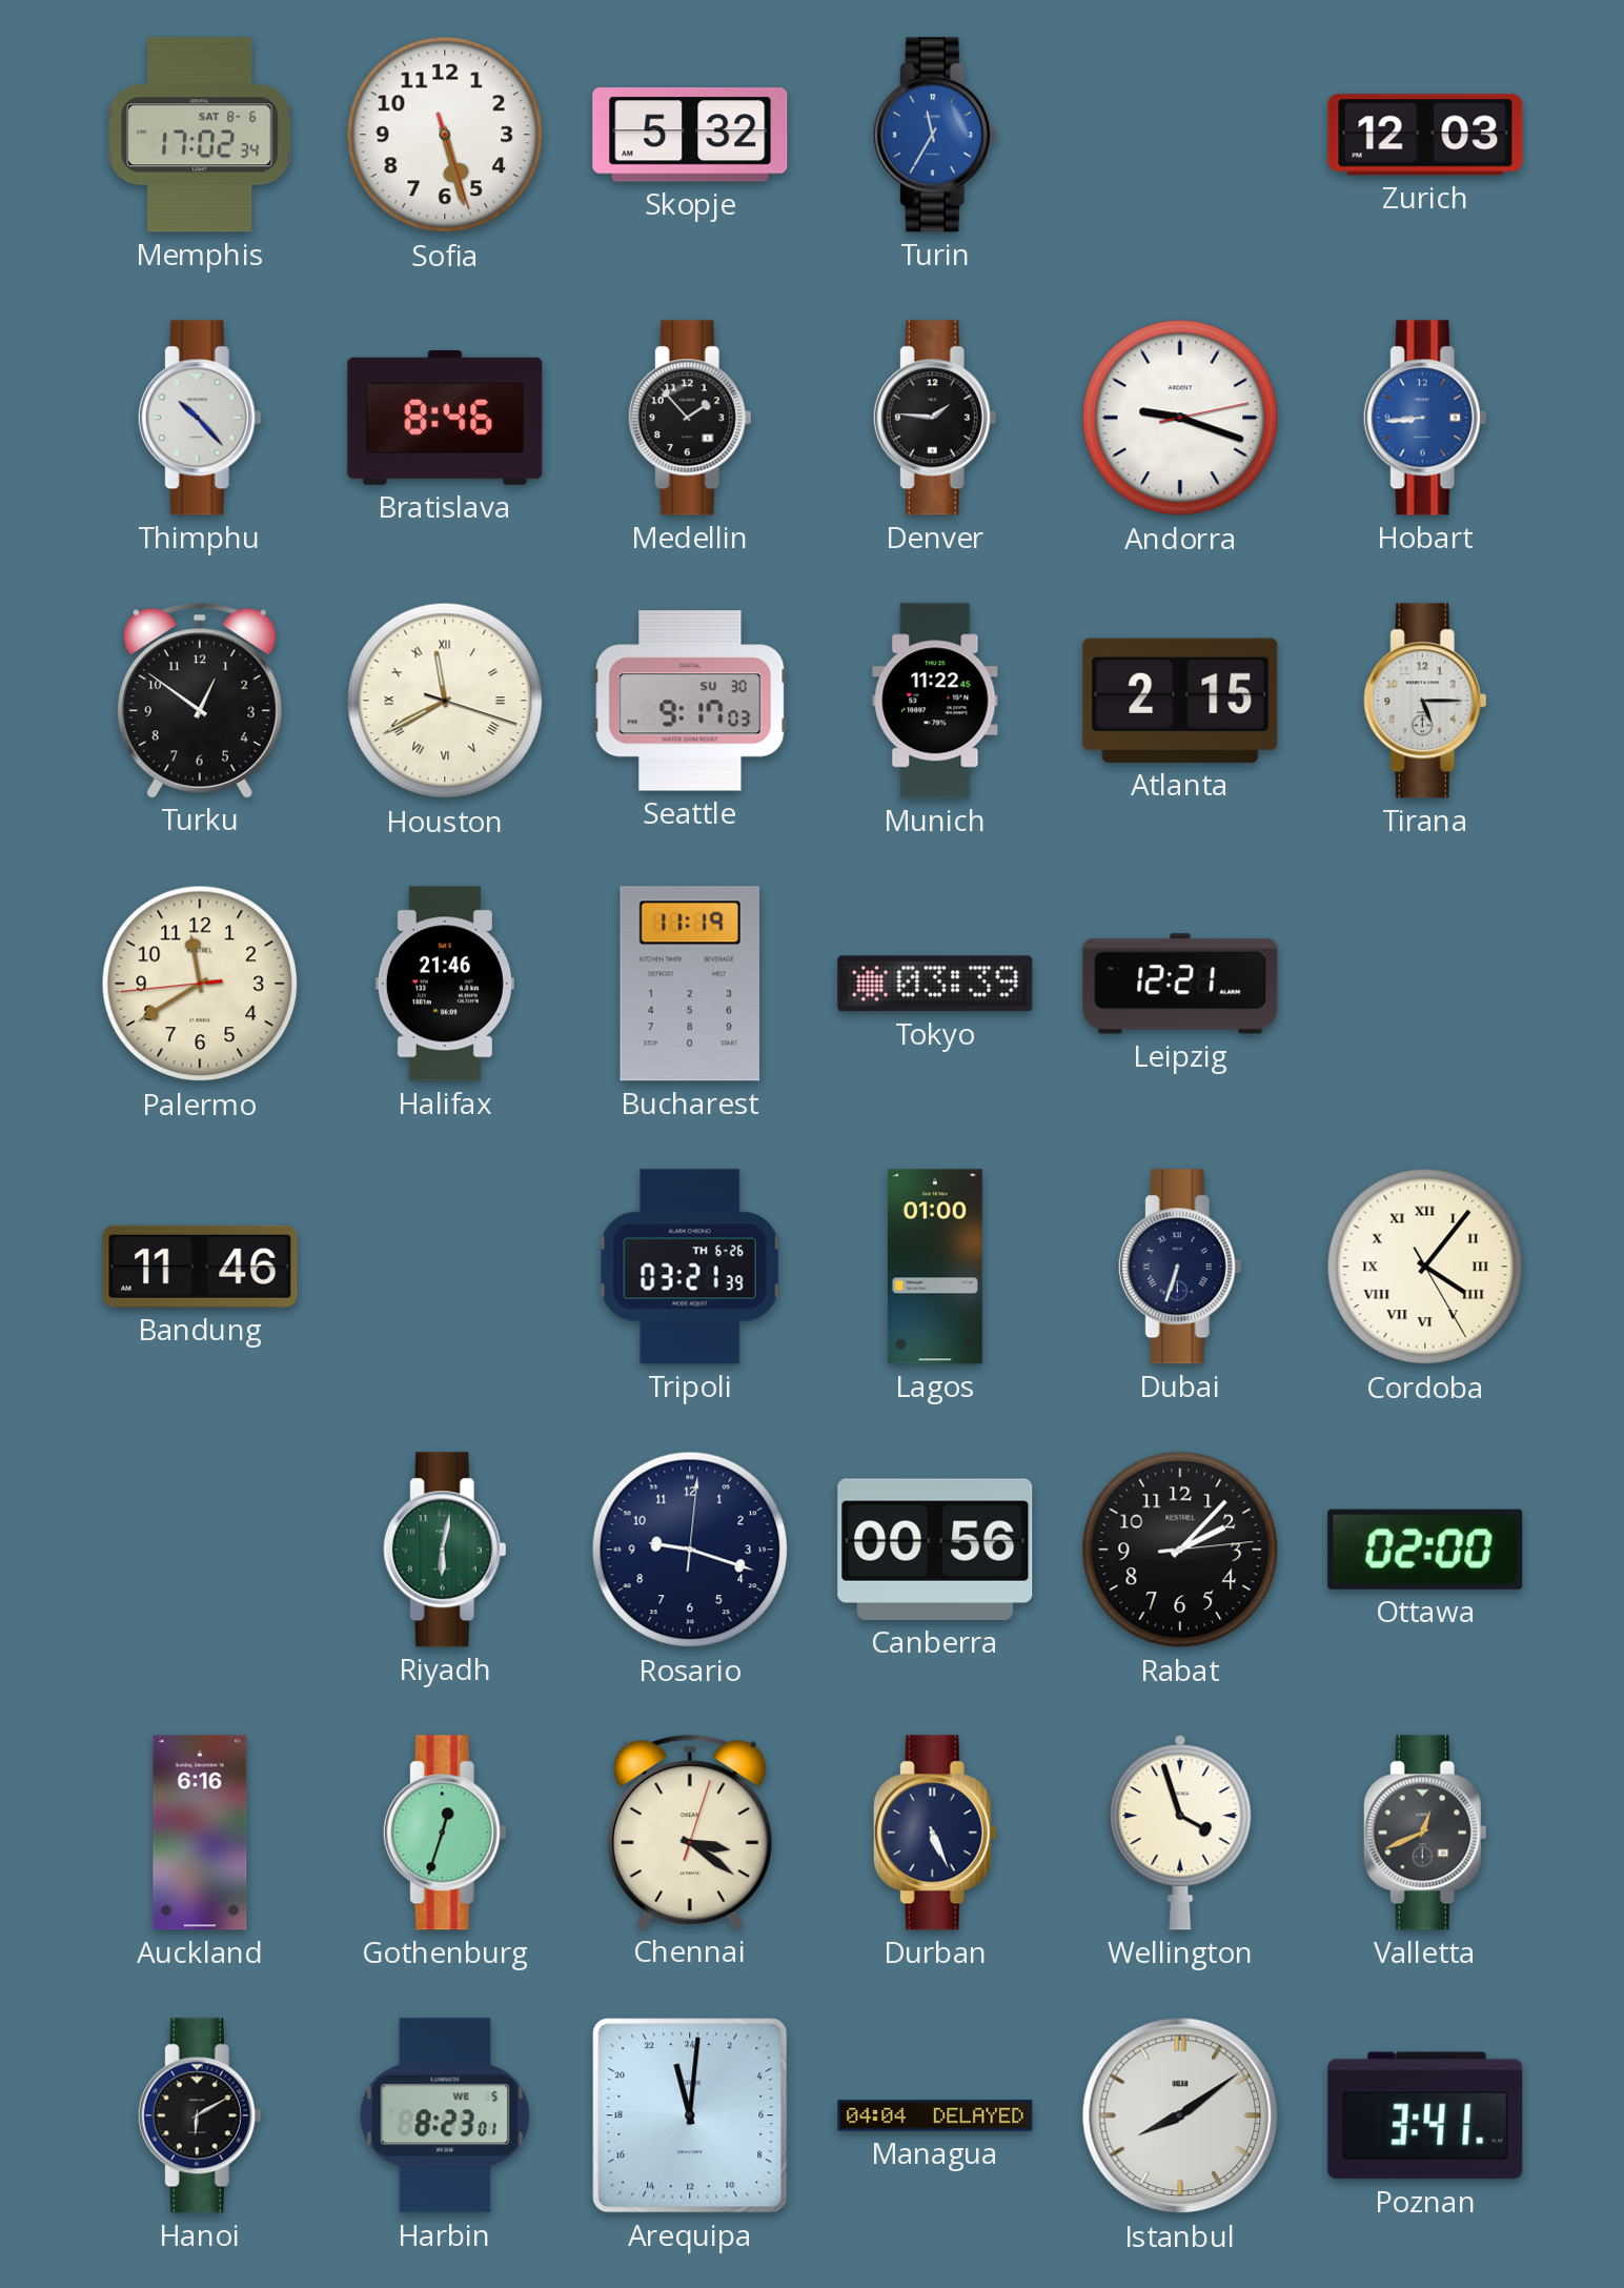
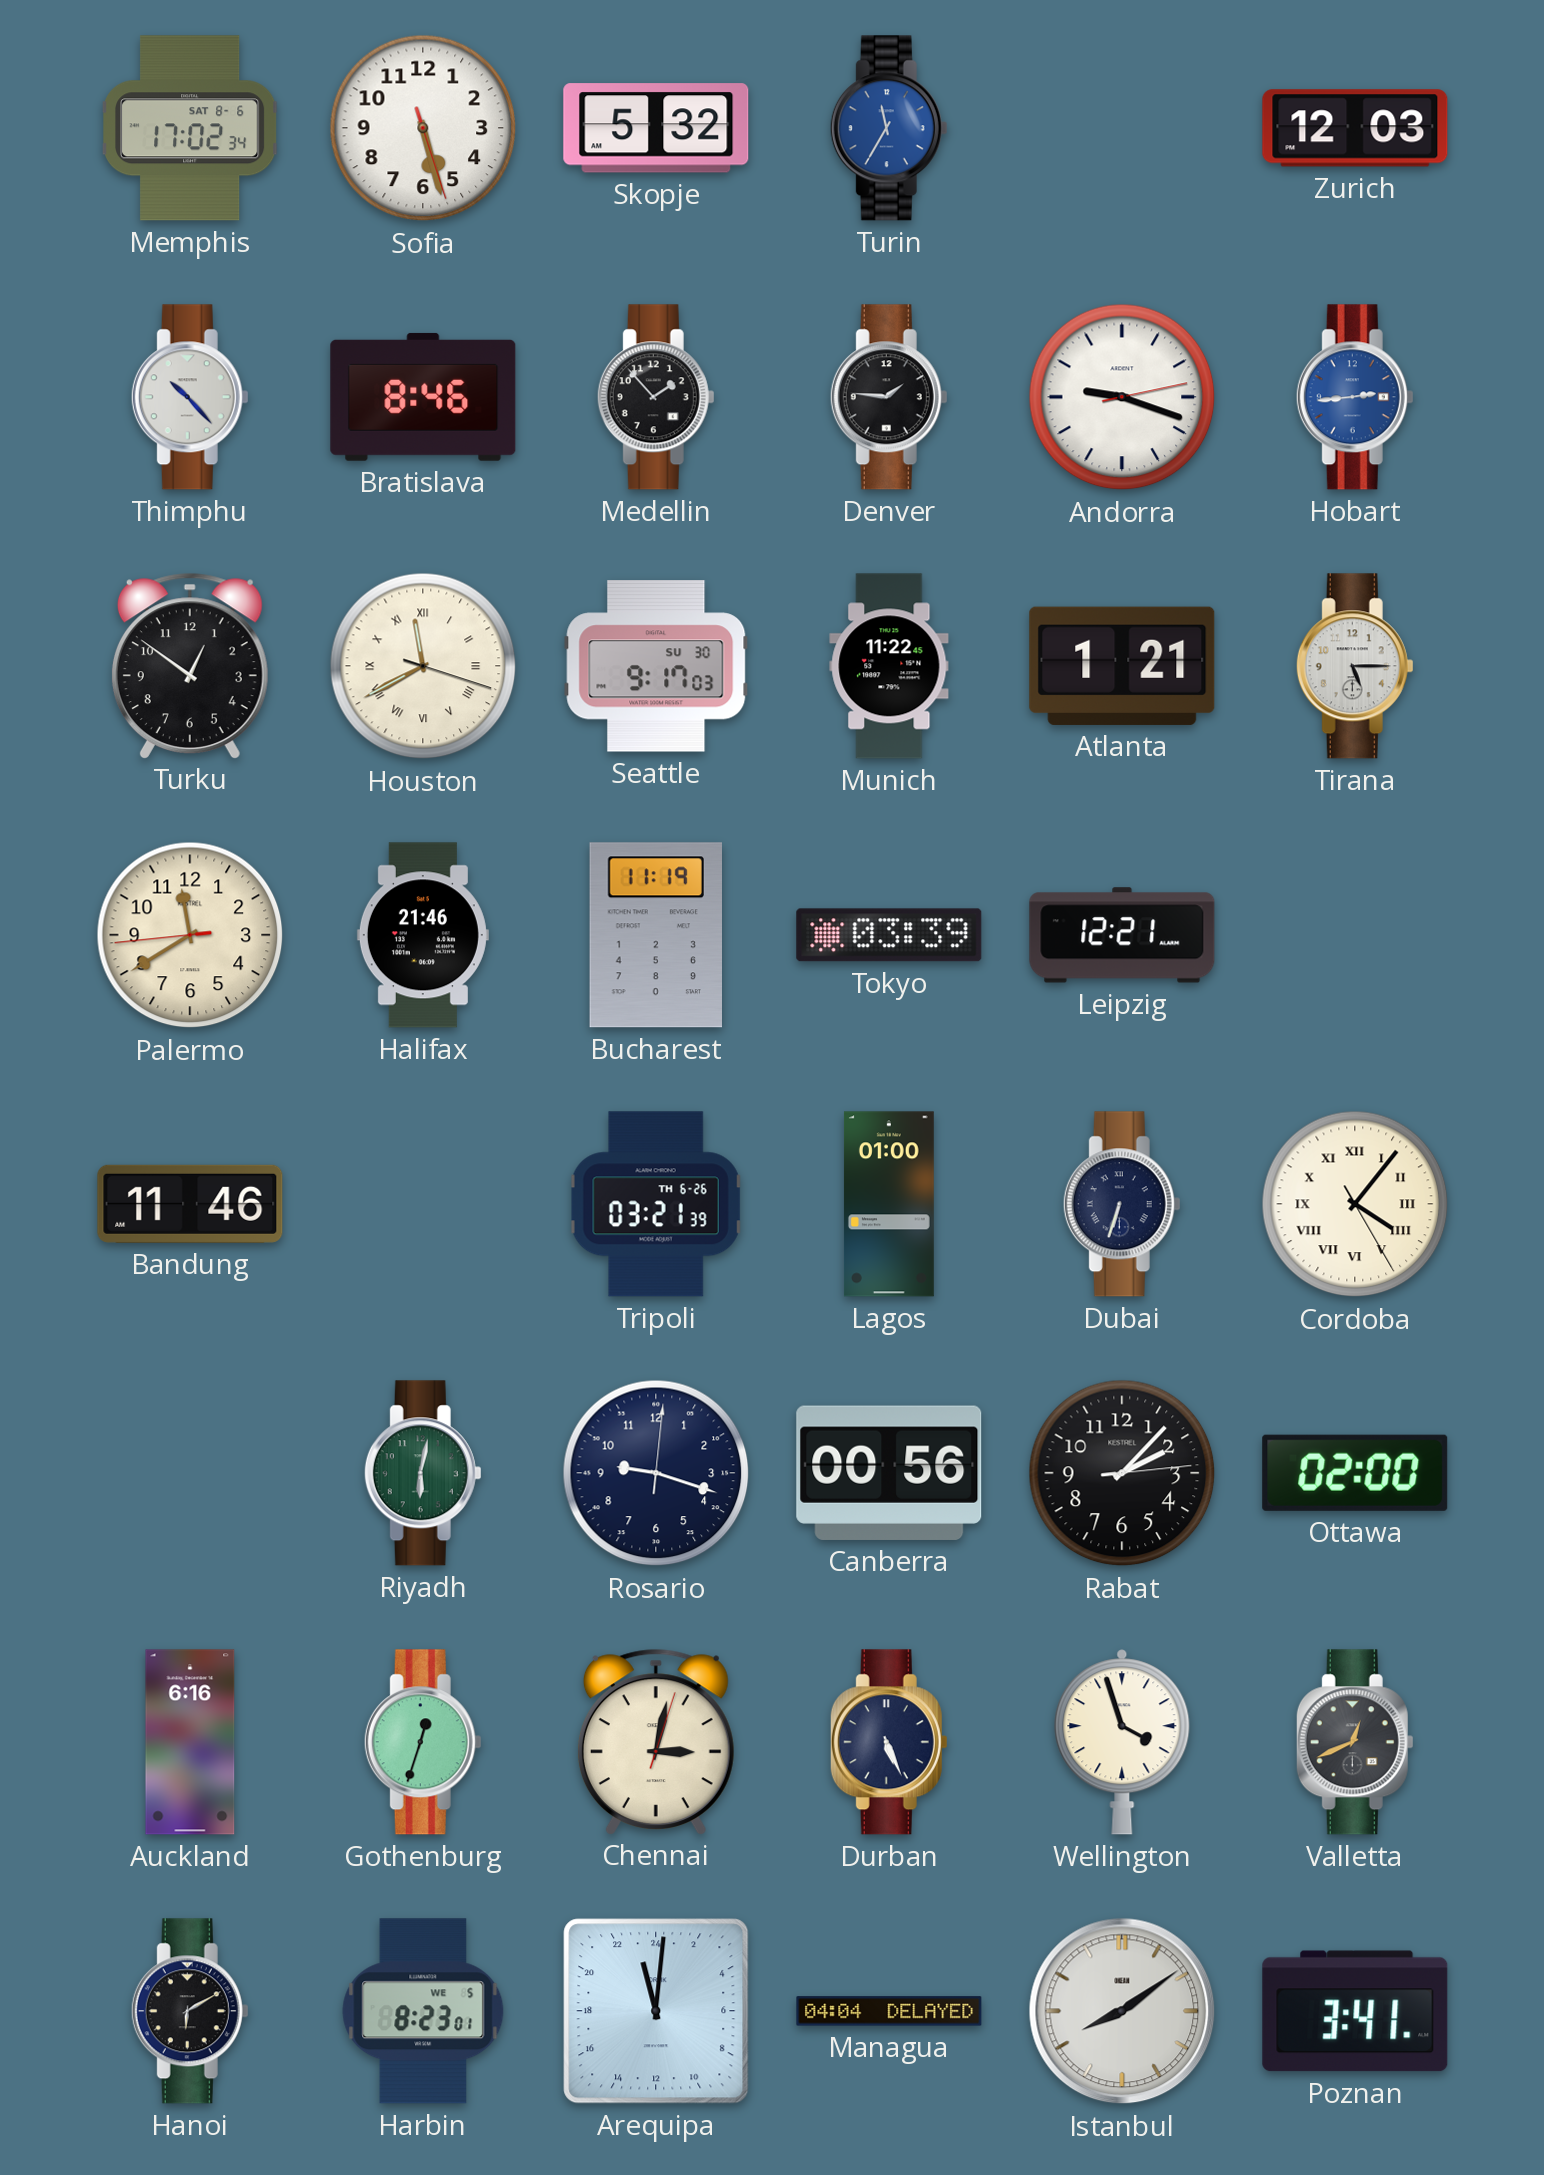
Hobart: 8:44 -> 2:44 (1355, 397)
Atlanta: 2:15 -> 1:21 (1122, 666)
Chennai: 3:21 -> 3:02 (656, 1741)
